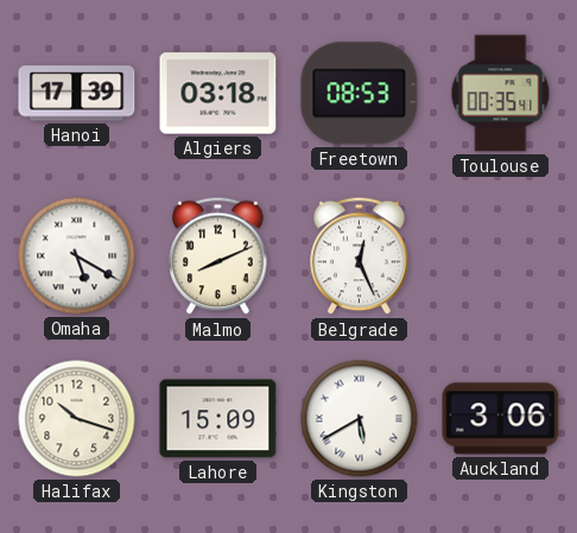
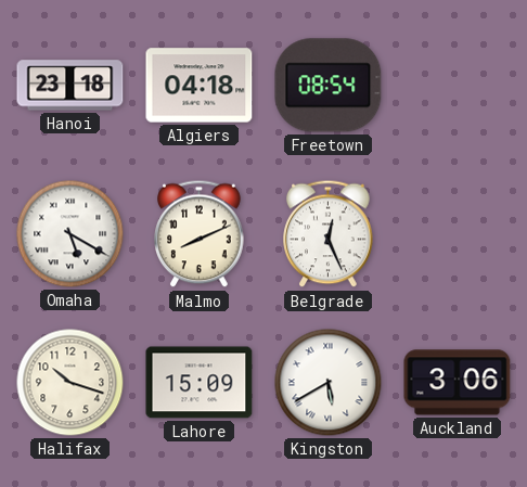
Hanoi: 17:39 -> 23:18 (70, 86)
Algiers: 03:18 -> 04:18 (200, 86)
Freetown: 08:53 -> 08:54 (329, 86)
Toulouse: 00:35 -> none (501, 94)
